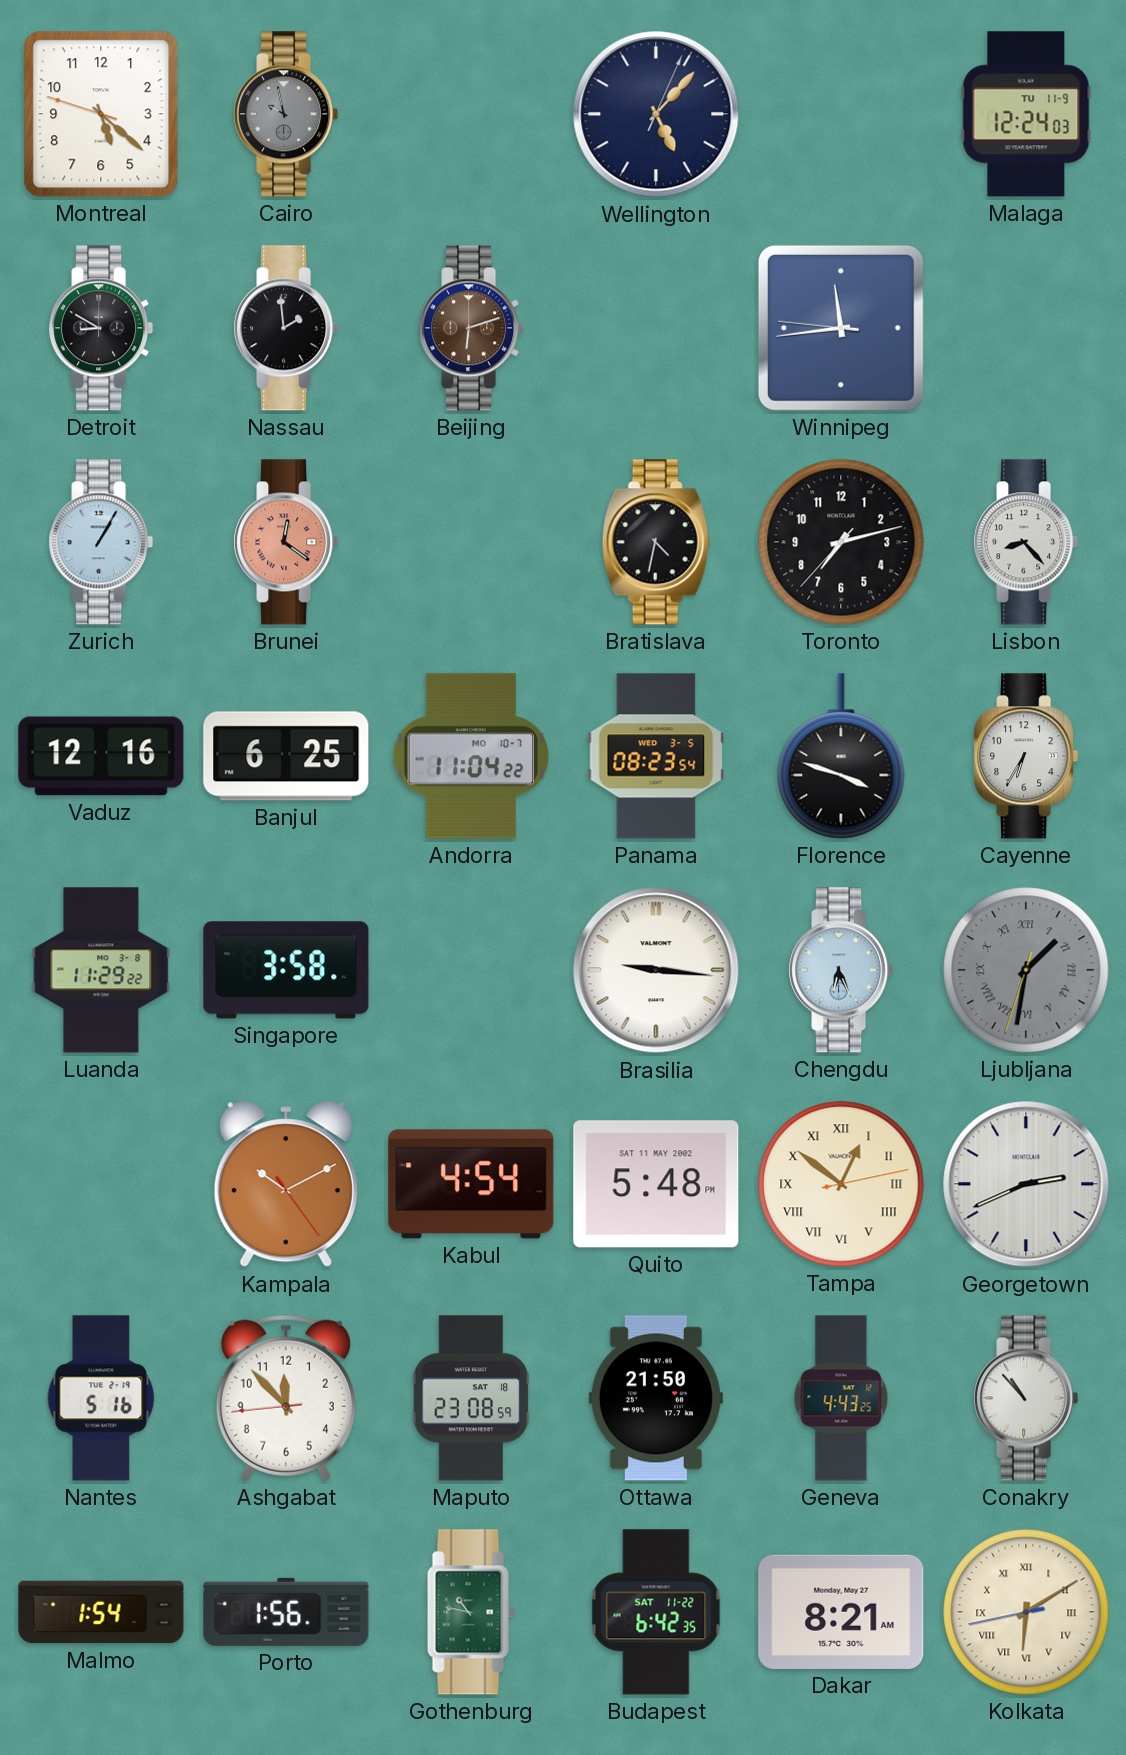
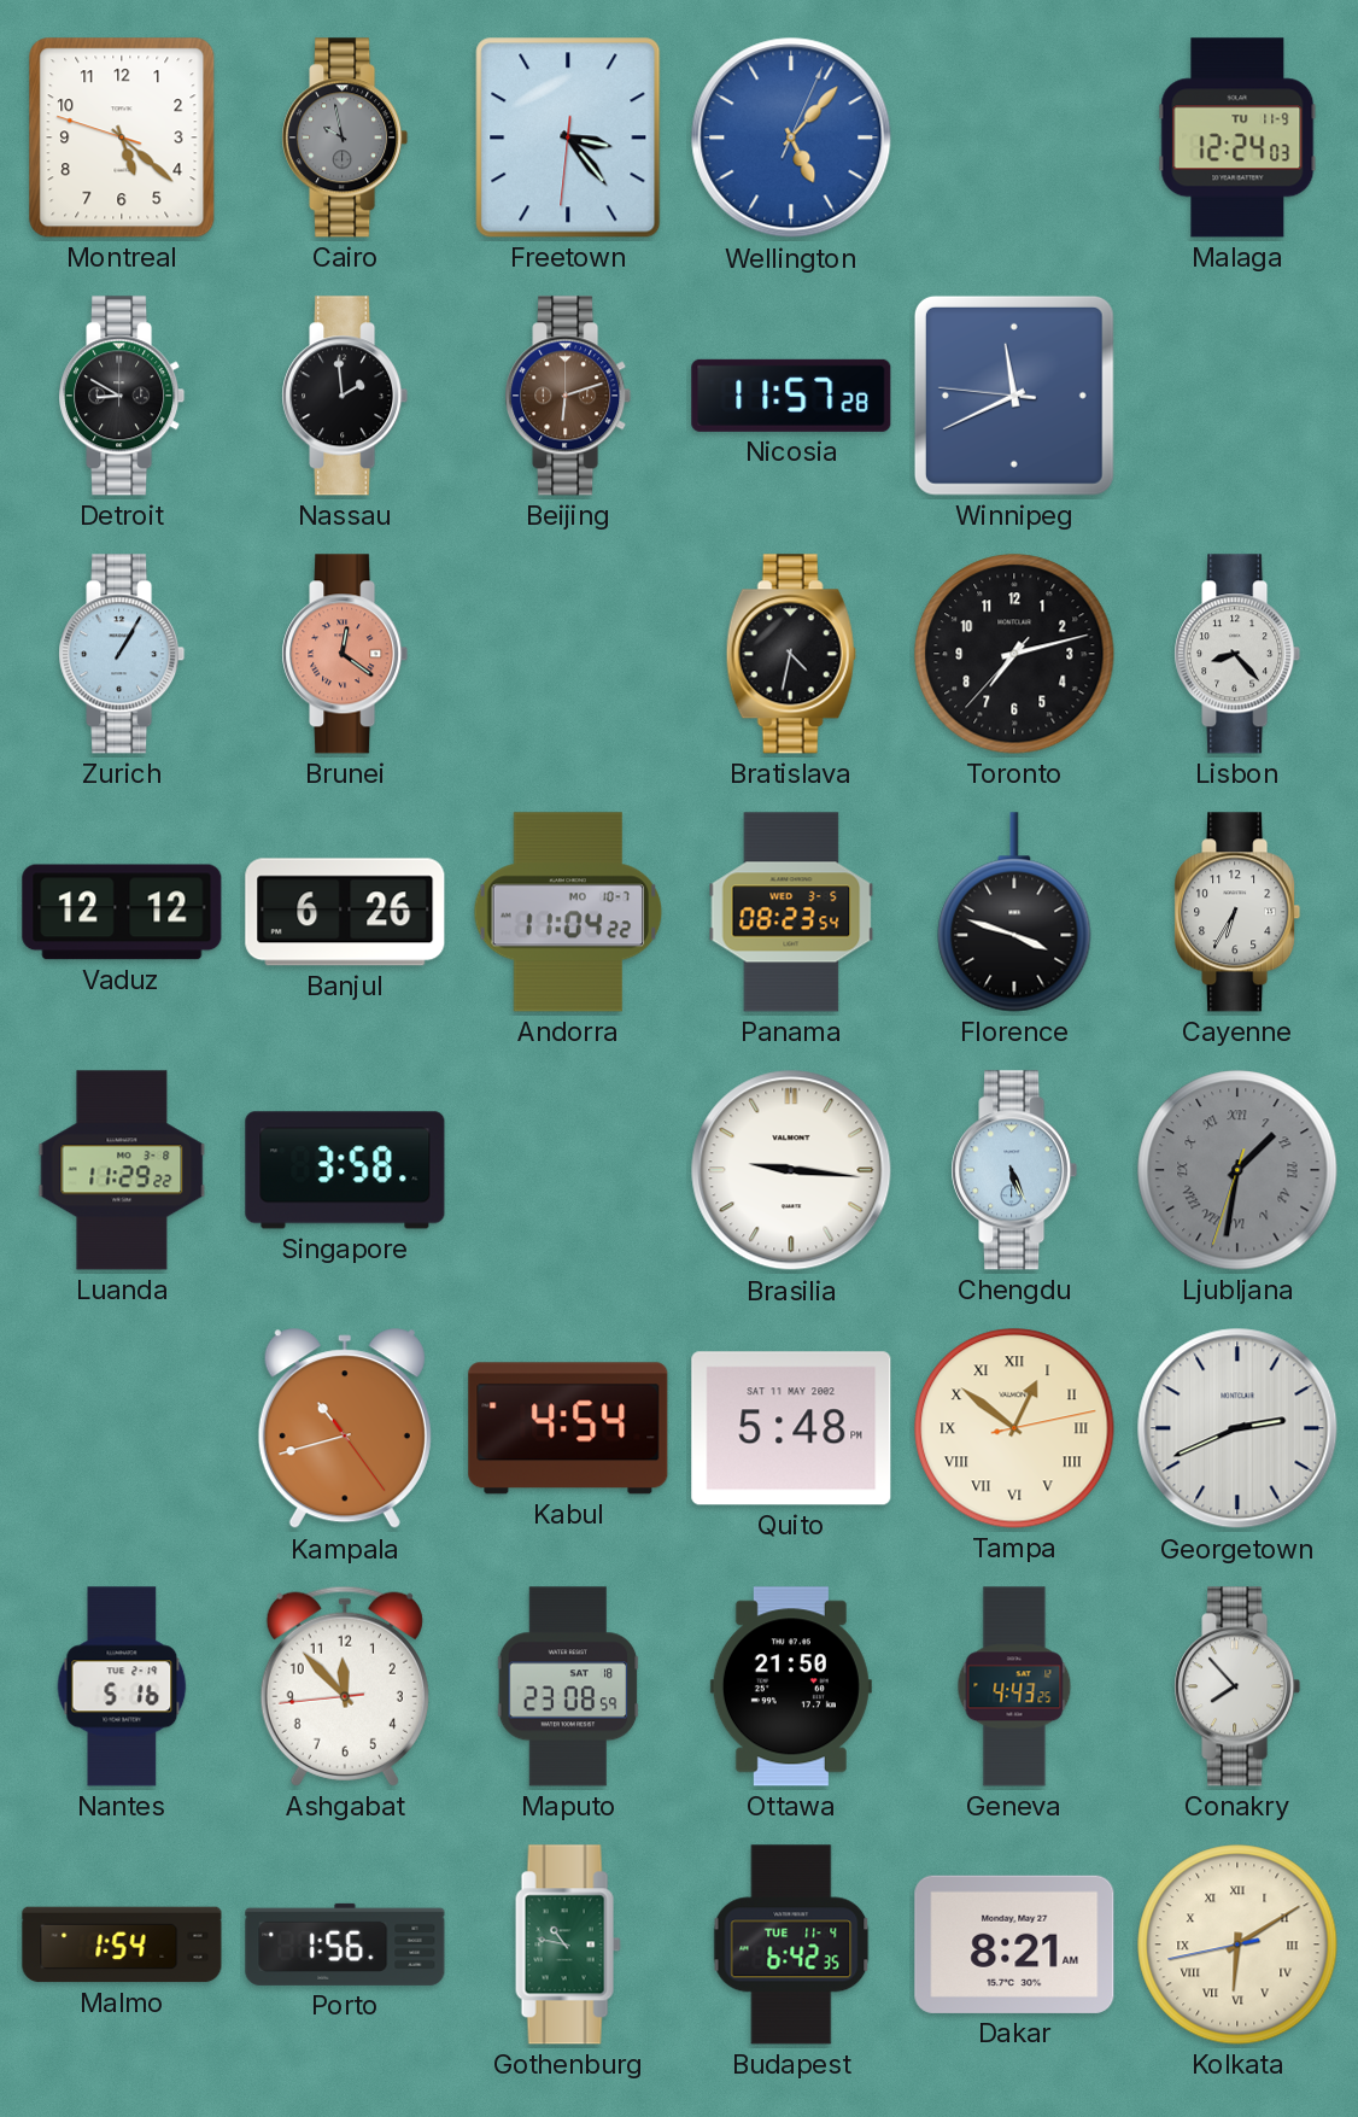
Freetown: none -> 3:23 (568, 138)
Wellington dial: navy -> blue (791, 138)
Nicosia: none -> 11:57 (791, 396)
Winnipeg: 11:43 -> 11:40 (1014, 396)
Vaduz: 12:16 -> 12:12 (122, 912)
Banjul: 6:25 -> 6:26 (345, 912)
Chengdu: 6:26 -> 5:26 (1014, 1170)
Kampala: 10:10 -> 10:42 (345, 1429)
Conakry: 10:53 -> 7:53 (1237, 1686)
Budapest date: SAT 11-22 -> TUE 11-4 (791, 1945)
